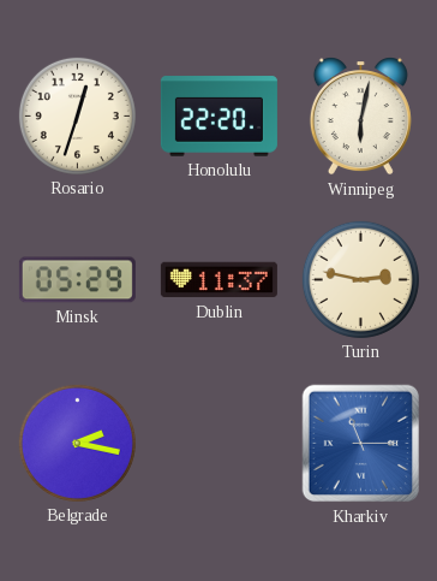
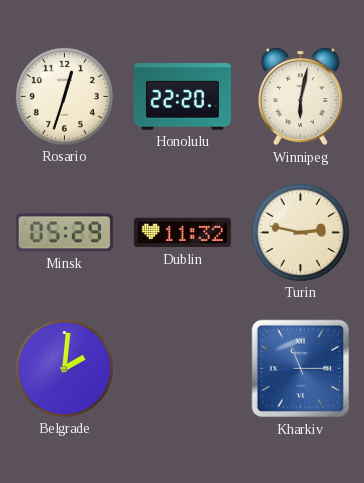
Dublin: 11:37 -> 11:32 (182, 233)
Belgrade: 2:17 -> 2:01 (64, 368)
